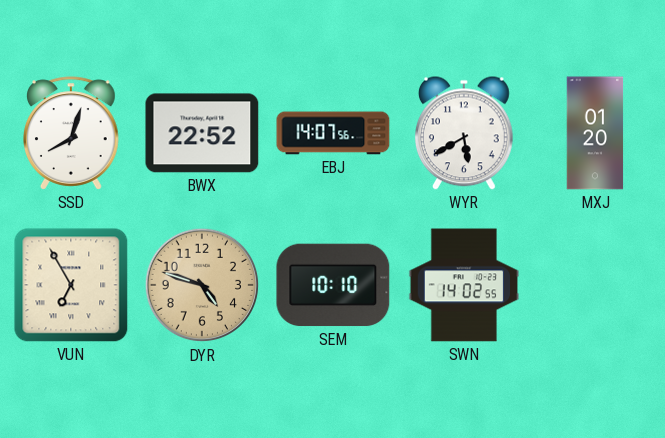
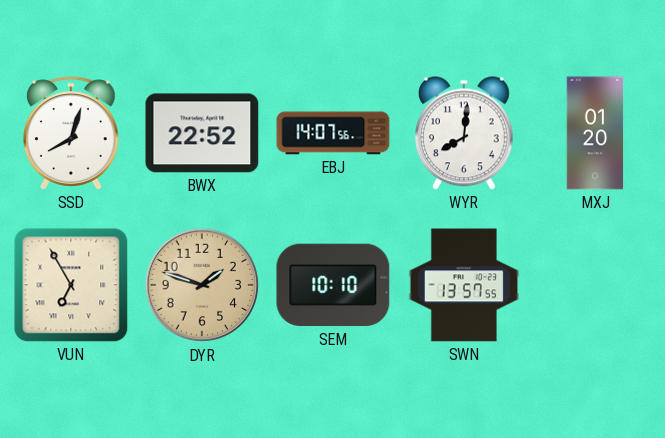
WYR: 5:40 -> 8:01 (464, 133)
DYR: 4:48 -> 1:48 (202, 285)
SWN: 14:02 -> 13:57 (464, 285)
